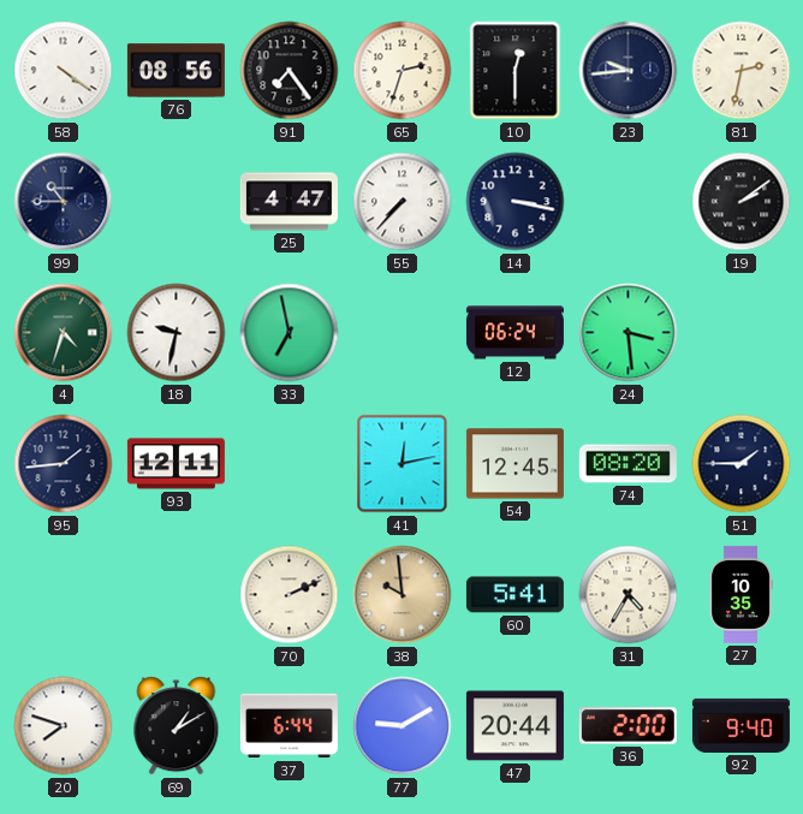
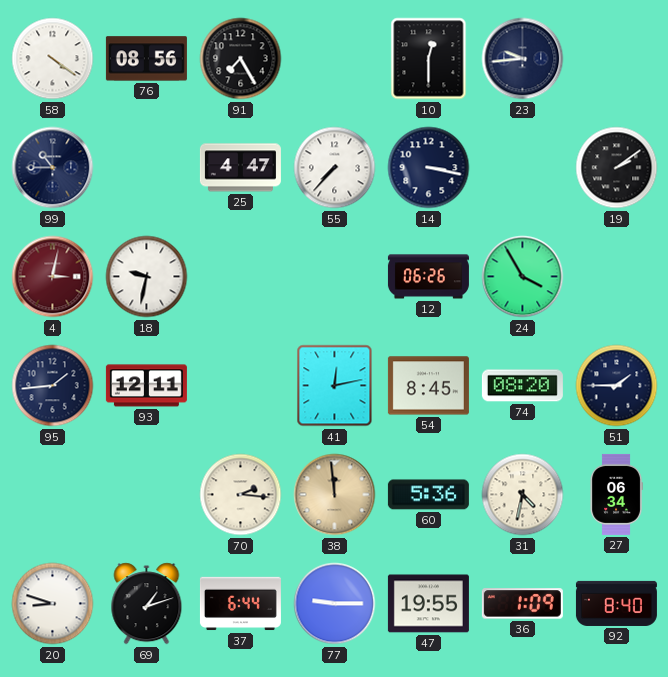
91: 7:24 -> 7:25 (241, 59)
65: 2:33 -> none (403, 71)
81: 2:32 -> none (742, 71)
4: 4:33 -> 3:02 (53, 277)
4 dial: green -> burgundy (53, 277)
33: 6:58 -> none (290, 333)
12: 06:24 -> 06:26 (428, 277)
24: 3:29 -> 3:55 (523, 277)
54: 12:45 -> 8:45 (428, 386)
70: 2:11 -> 2:16 (241, 495)
38: 9:59 -> 11:59 (335, 495)
60: 5:41 -> 5:36 (428, 495)
31: 4:35 -> 4:32 (523, 495)
27: 10:35 -> 06:34 (616, 494)
20: 7:48 -> 8:48 (53, 604)
69: 1:10 -> 1:12 (147, 604)
77: 9:10 -> 9:15 (335, 604)
47: 20:44 -> 19:55 (428, 604)
36: 2:00 -> 1:09 (522, 604)
92: 9:40 -> 8:40 (616, 603)
